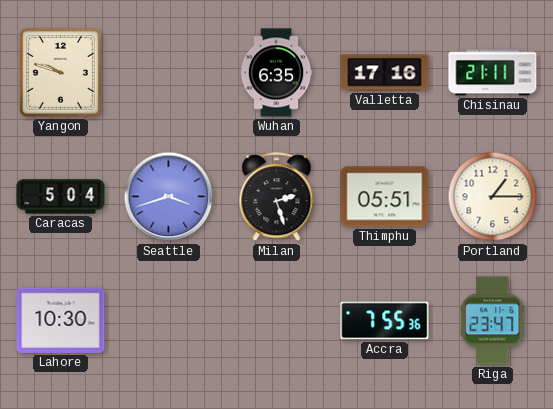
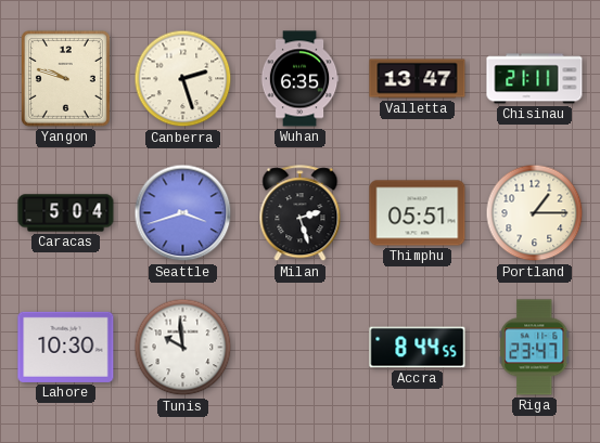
Canberra: none -> 2:27 (183, 79)
Valletta: 17:16 -> 13:47 (418, 79)
Tunis: none -> 9:59 (183, 348)
Accra: 7:55 -> 8:44 (418, 348)
